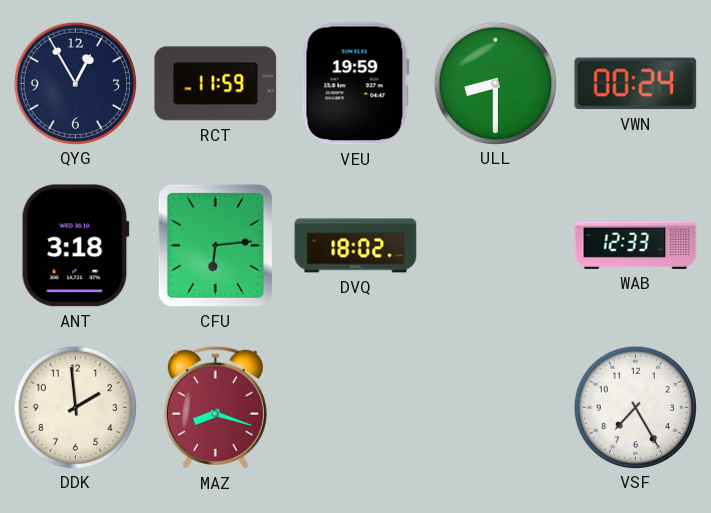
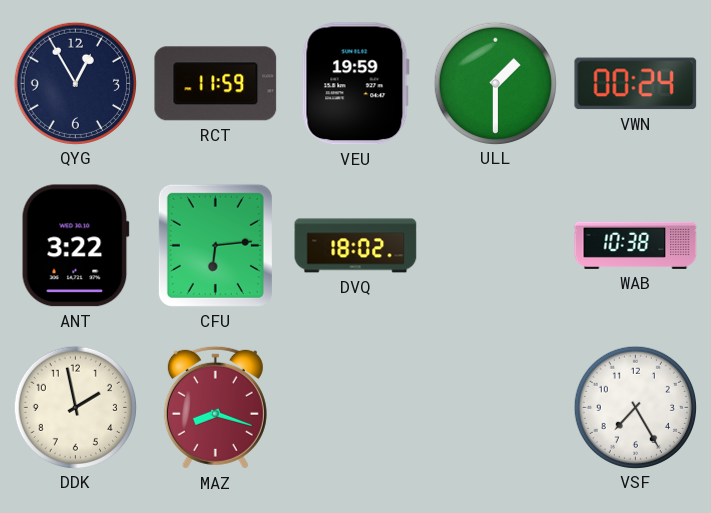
ULL: 8:30 -> 1:30 (495, 83)
ANT: 3:18 -> 3:22 (75, 246)
WAB: 12:33 -> 10:38 (636, 245)
DDK: 1:59 -> 1:58 (75, 407)
